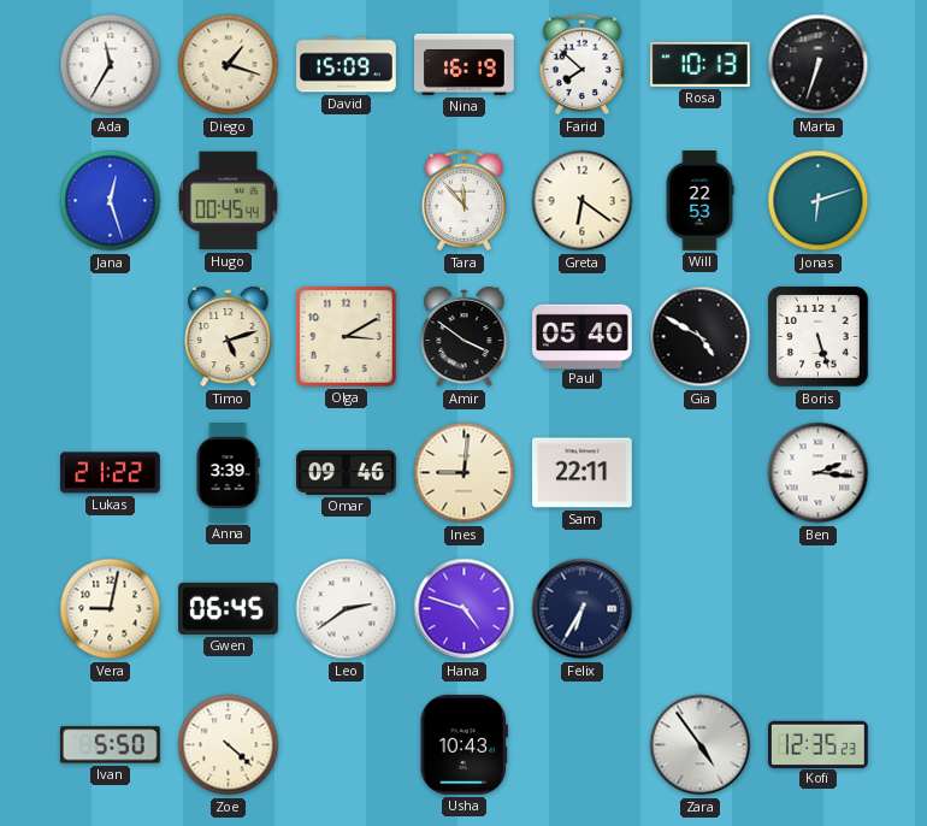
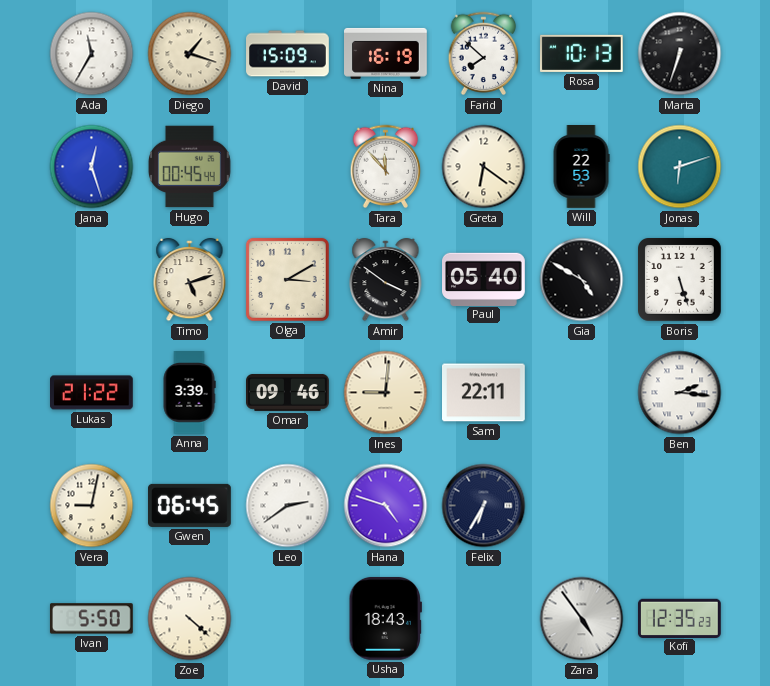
Usha: 10:43 -> 18:43 (385, 618)
